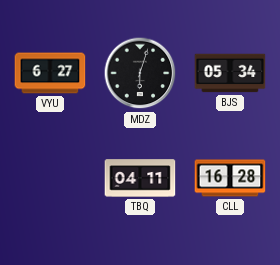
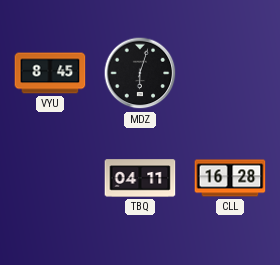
VYU: 6:27 -> 8:45 (50, 73)
BJS: 05:34 -> none (230, 73)
